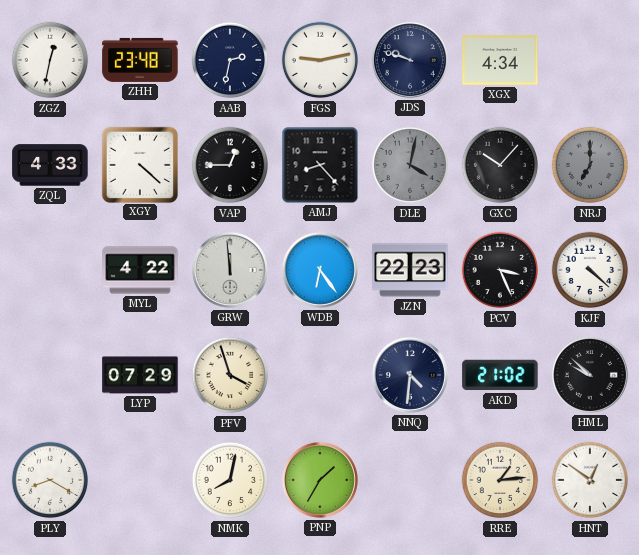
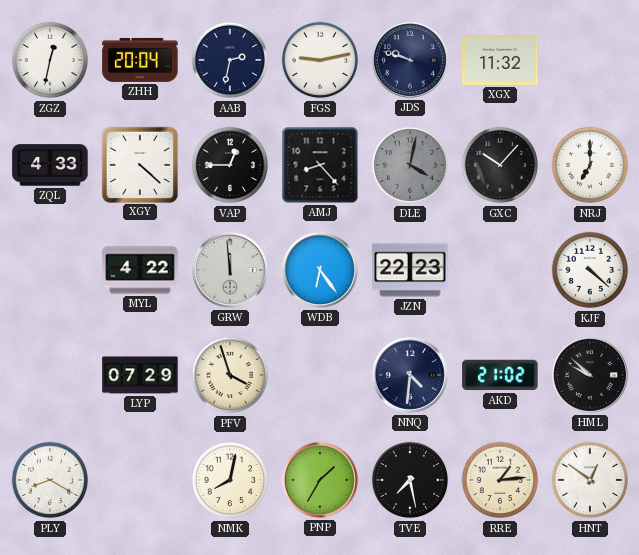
ZHH: 23:48 -> 20:04 (140, 60)
XGX: 4:34 -> 11:32 (500, 60)
NRJ dial: grey -> white (590, 165)
PCV: 3:26 -> none (500, 270)
TVE: none -> 7:28 (410, 480)
